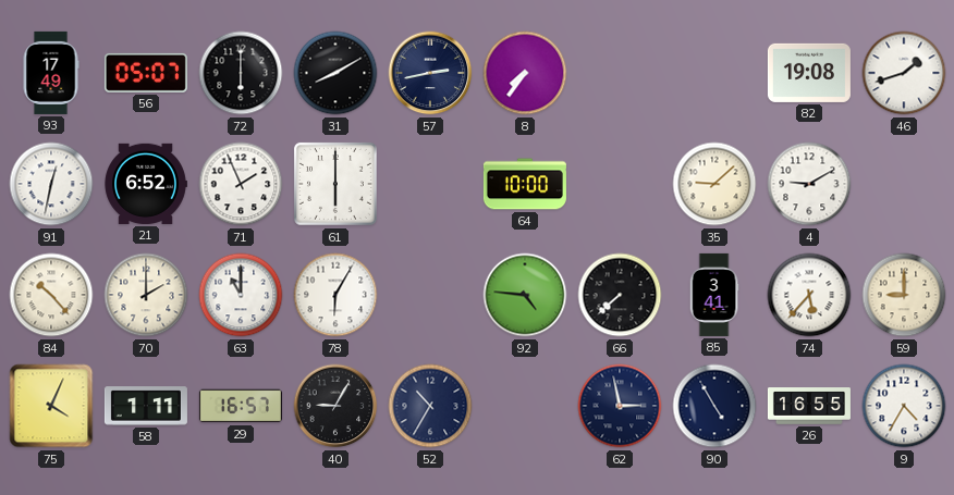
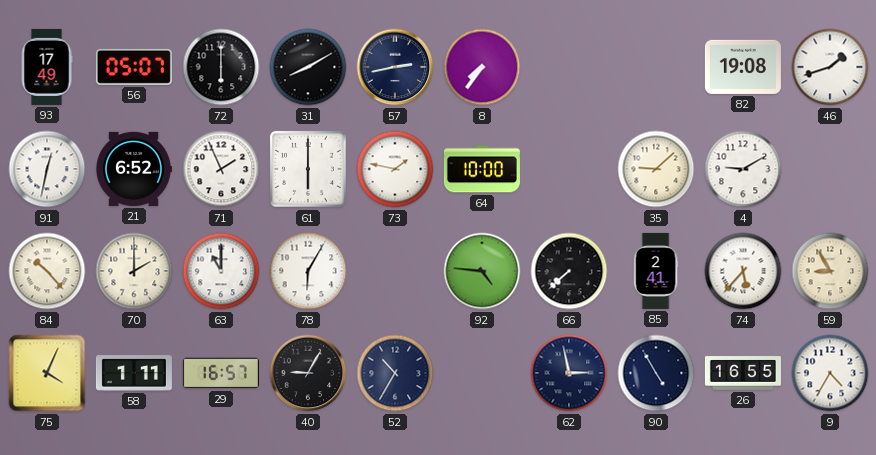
73: none -> 1:47 (395, 169)
85: 3:41 -> 2:41 (656, 271)
59: 9:00 -> 8:55 (830, 271)
